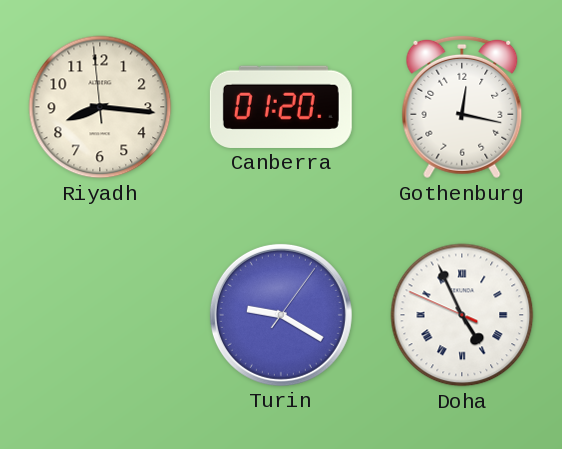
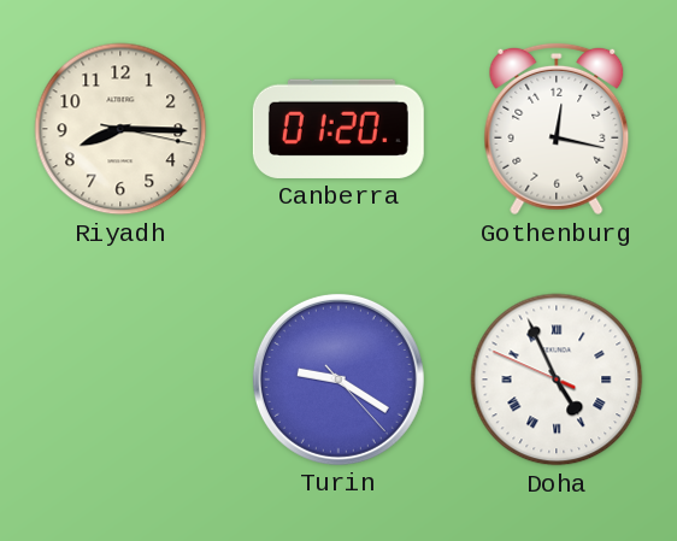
Riyadh: 8:15:59 -> 8:15:17 (120, 129)
Turin: 9:20:06 -> 9:20:23 (338, 380)
